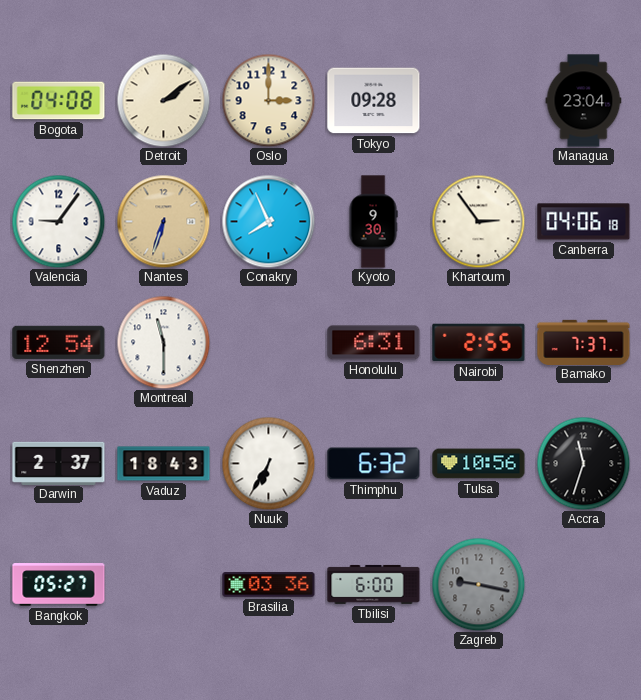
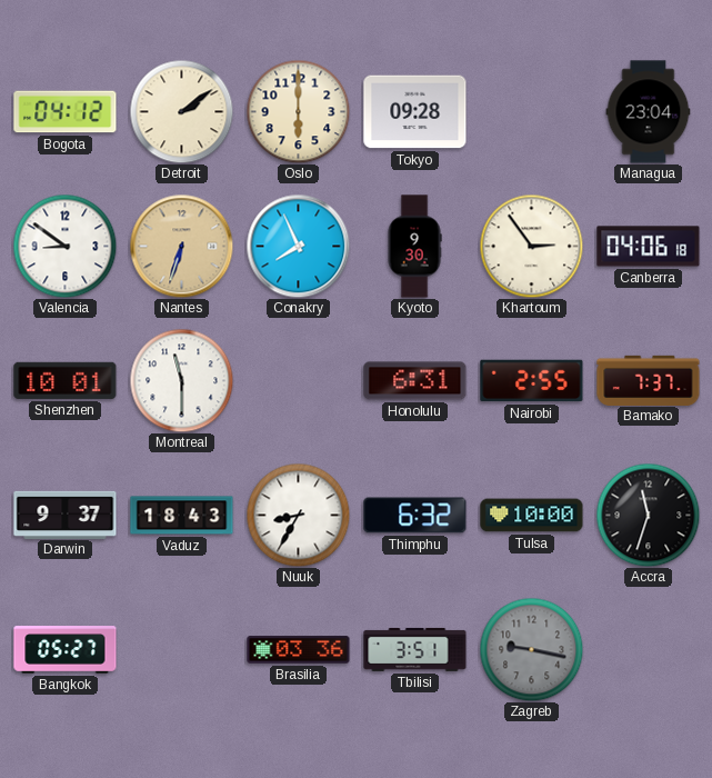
Bogota: 04:08 -> 04:12 (66, 112)
Oslo: 3:00 -> 6:00 (298, 111)
Valencia: 9:06 -> 8:51 (64, 246)
Shenzhen: 12:54 -> 10:01 (66, 380)
Darwin: 2:37 -> 9:37 (66, 515)
Nuuk: 6:35 -> 8:35 (298, 515)
Tulsa: 10:56 -> 10:00 (532, 516)
Tbilisi: 6:00 -> 3:51 (415, 649)
